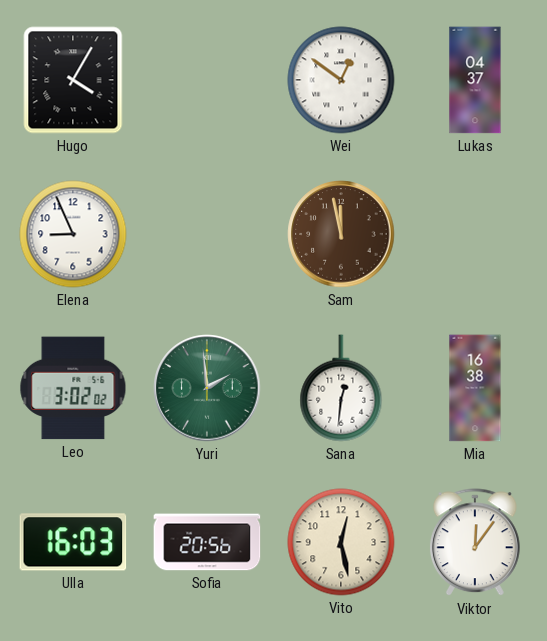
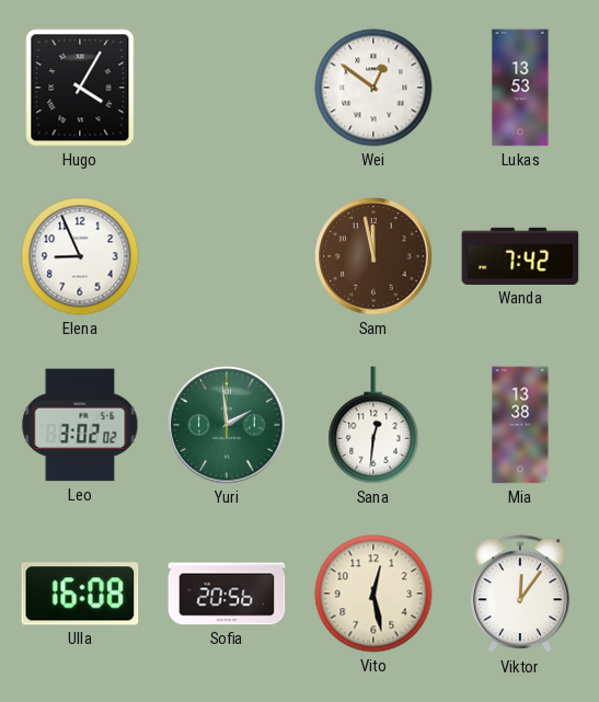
Lukas: 04:37 -> 13:53 (520, 88)
Wanda: none -> 7:42 (520, 256)
Mia: 16:38 -> 13:38 (520, 425)
Ulla: 16:03 -> 16:08 (80, 594)
